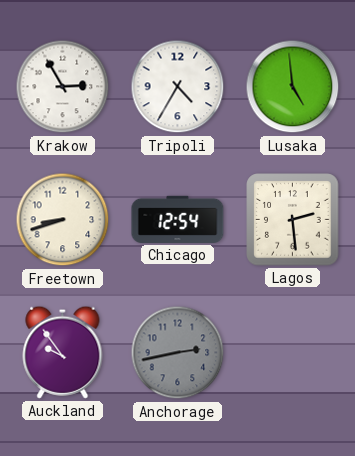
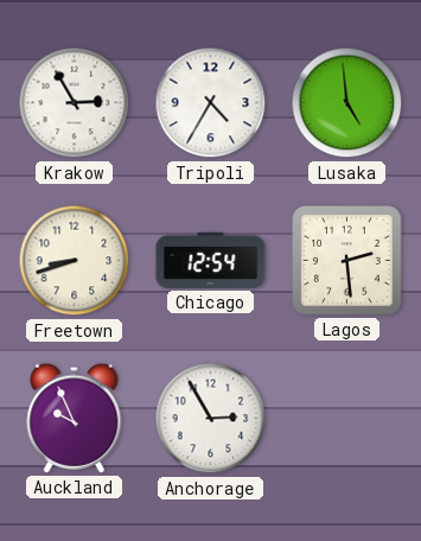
Auckland: 9:54 -> 9:56 (75, 418)
Anchorage: 2:43 -> 2:55 (211, 419)
Anchorage dial: grey -> white (211, 419)
